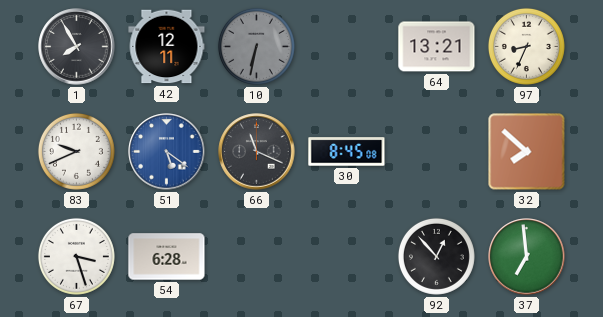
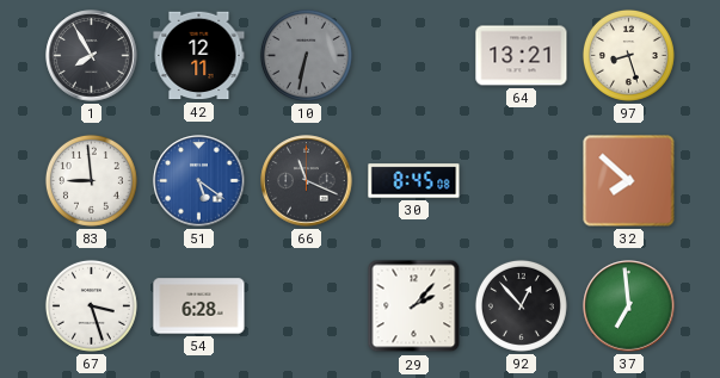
97: 8:34 -> 8:27 (628, 55)
83: 9:41 -> 8:59 (91, 180)
29: none -> 2:07 (414, 306)
